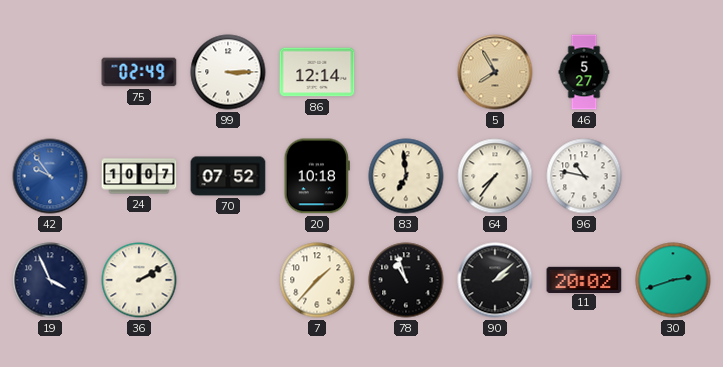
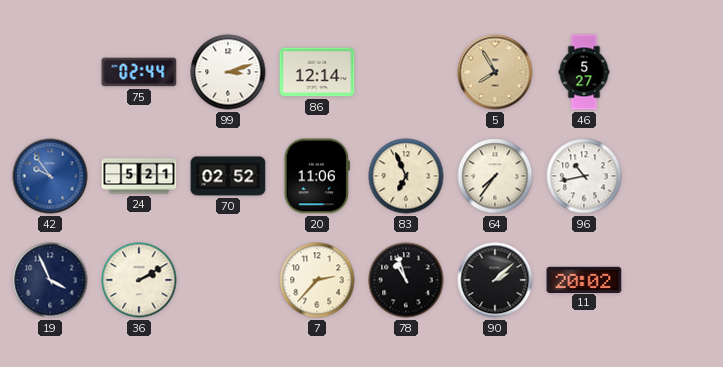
75: 02:49 -> 02:44 (139, 72)
99: 3:15 -> 3:12 (228, 72)
24: 10:07 -> 5:21 (139, 176)
70: 07:52 -> 02:52 (228, 176)
20: 10:18 -> 11:06 (317, 176)
83: 6:59 -> 6:56 (406, 176)
96: 10:47 -> 10:43 (584, 176)
7: 1:37 -> 2:37 (317, 280)
30: 2:42 -> none (673, 280)
